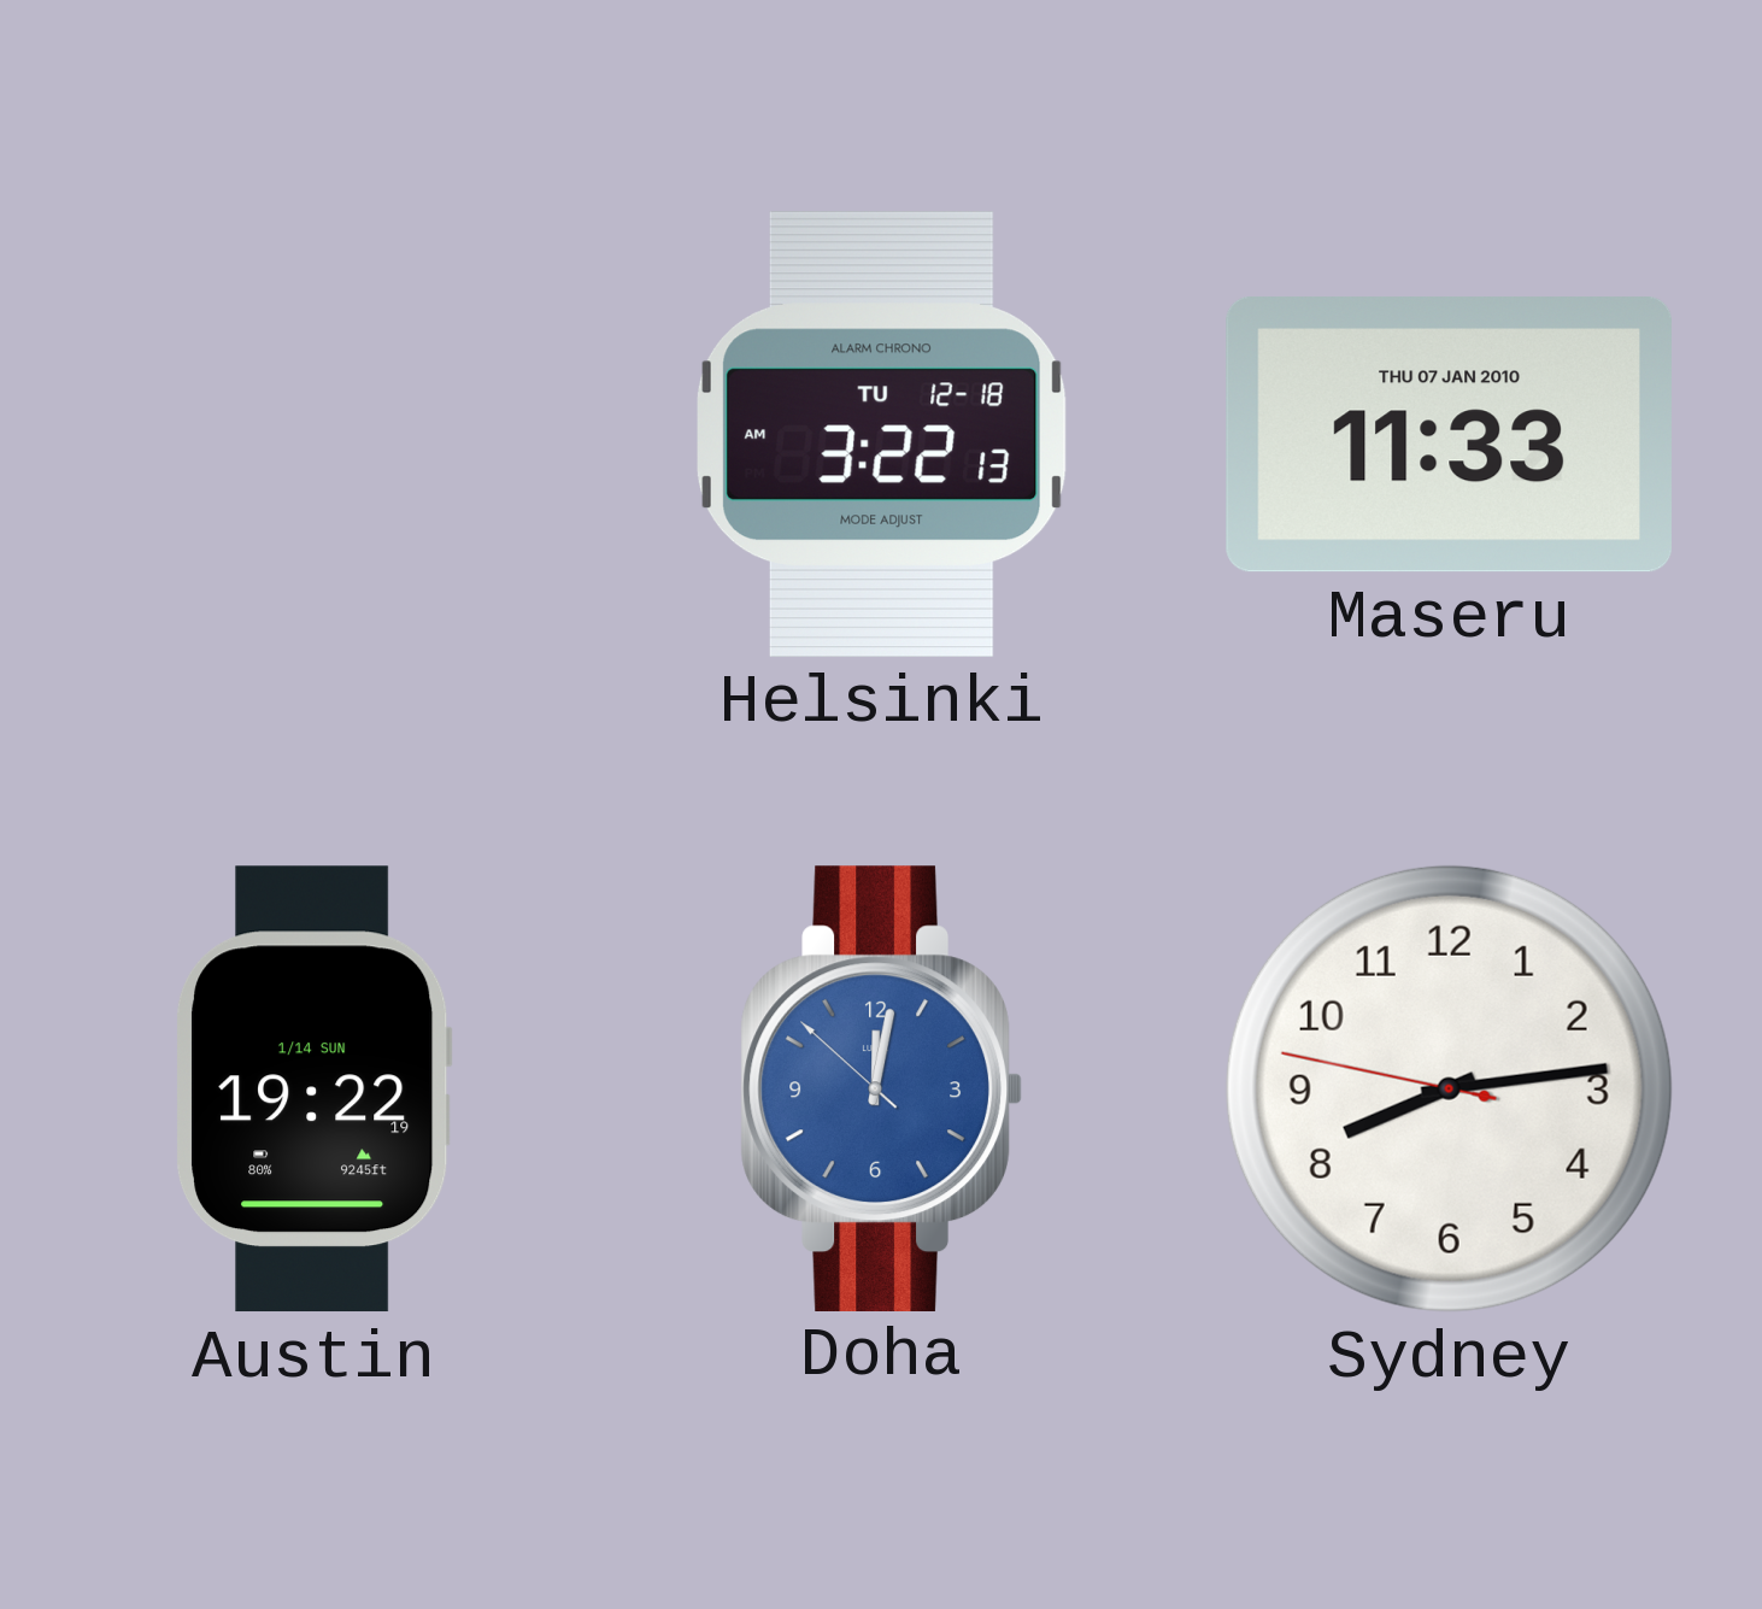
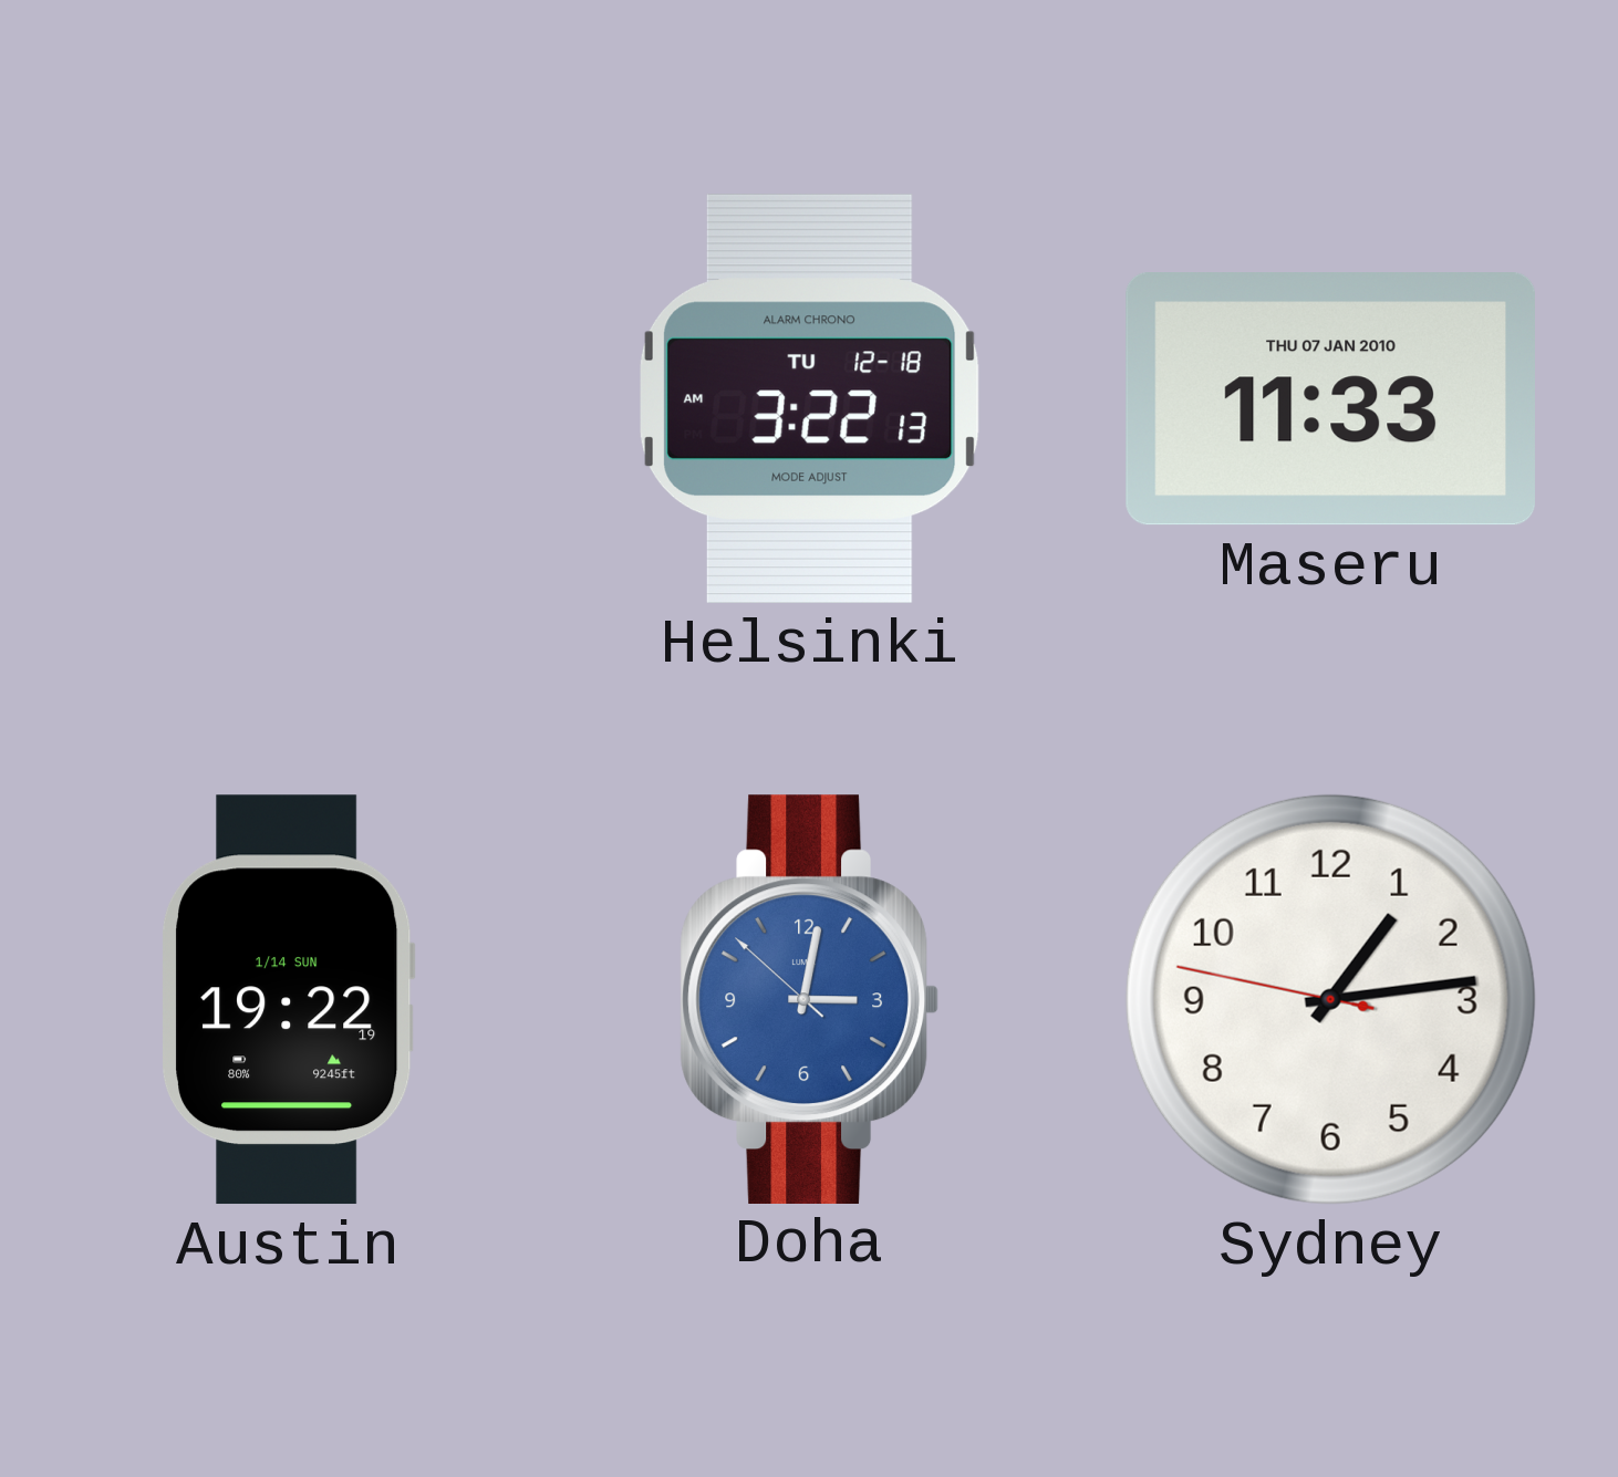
Doha: 12:01 -> 3:01 (809, 999)
Sydney: 8:13 -> 1:13 (1330, 999)
